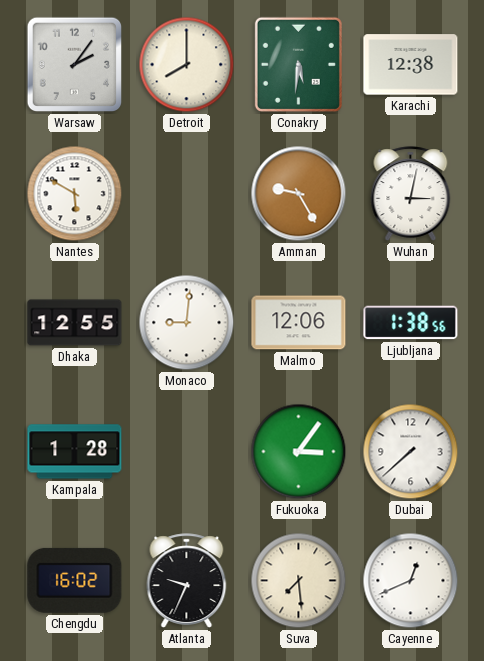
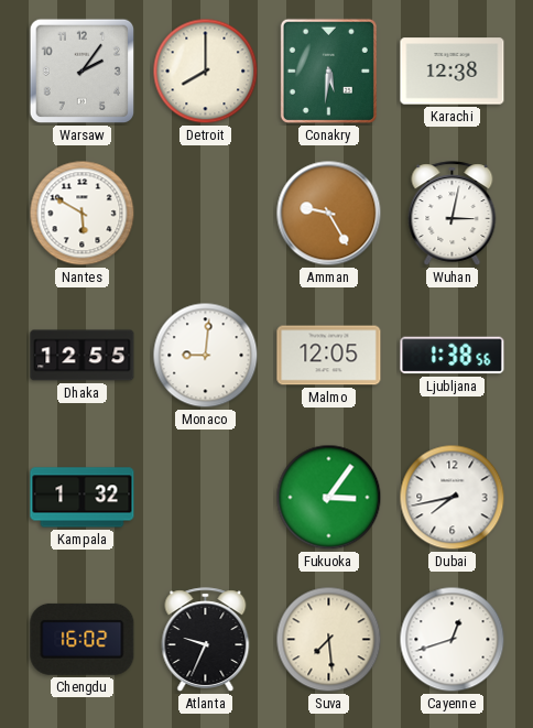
Malmo: 12:06 -> 12:05 (329, 356)
Kampala: 1:28 -> 1:32 (83, 498)
Dubai: 7:38 -> 7:43 (453, 498)
Cayenne: 12:41 -> 12:42 (453, 640)
